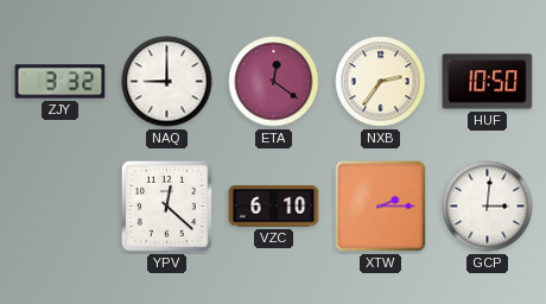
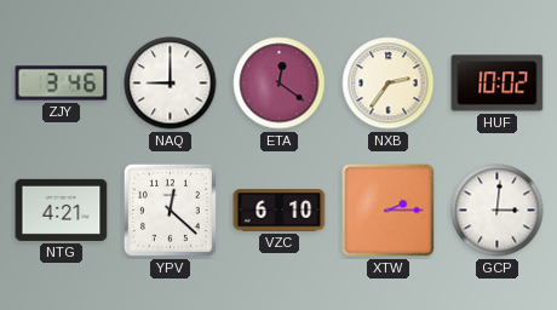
ZJY: 3:32 -> 3:46 (62, 84)
HUF: 10:50 -> 10:02 (498, 84)
NTG: none -> 4:21 (62, 209)
